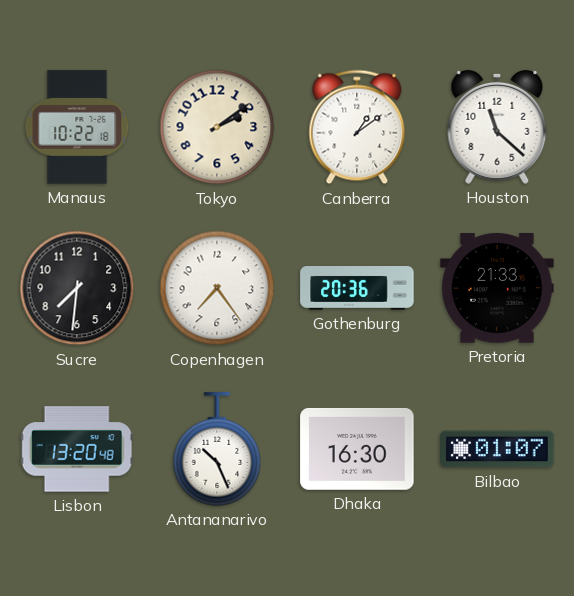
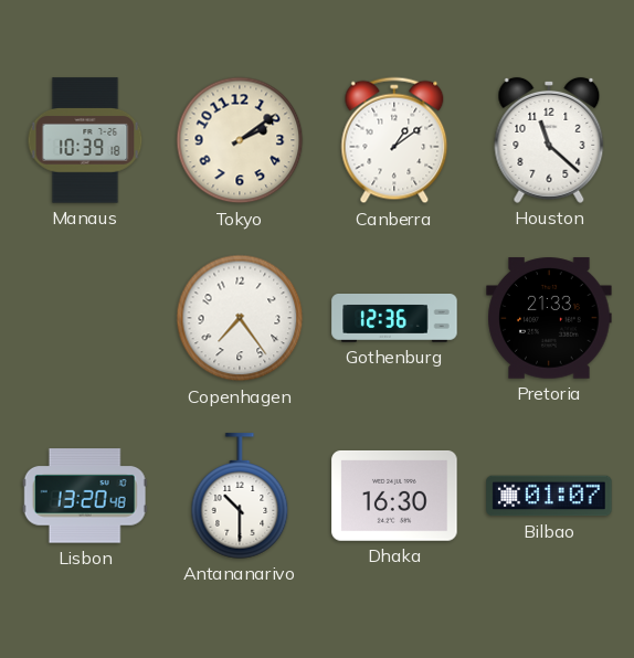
Manaus: 10:22 -> 10:39 (85, 140)
Sucre: 7:31 -> none (77, 288)
Gothenburg: 20:36 -> 12:36 (394, 319)
Antananarivo: 10:26 -> 10:30 (240, 496)
